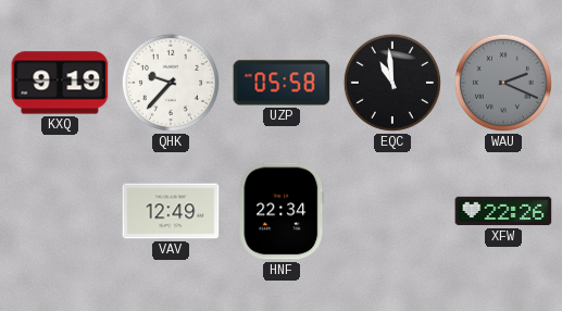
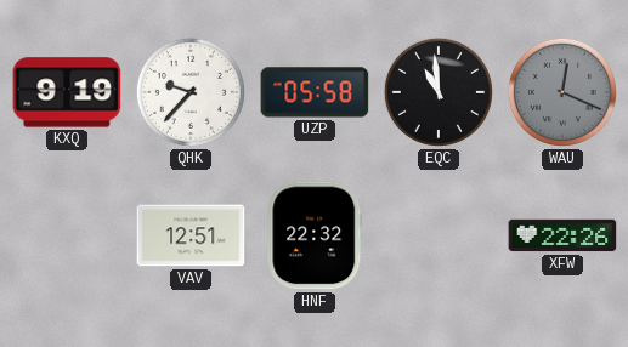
WAU: 2:19 -> 12:19 (562, 92)
VAV: 12:49 -> 12:51 (191, 235)
HNF: 22:34 -> 22:32 (315, 235)
